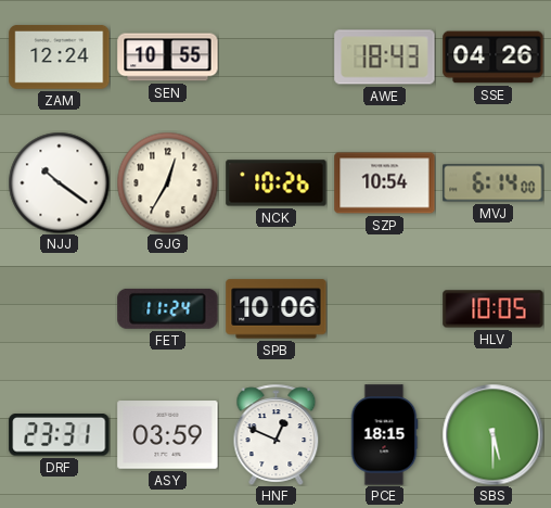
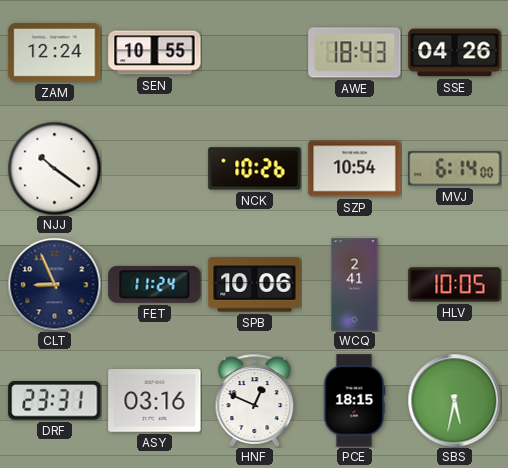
GJG: 12:35 -> none (167, 182)
CLT: none -> 8:56 (54, 284)
WCQ: none -> 2:41 (355, 285)
ASY: 03:59 -> 03:16 (155, 401)
SBS: 5:30 -> 5:32 (454, 400)
